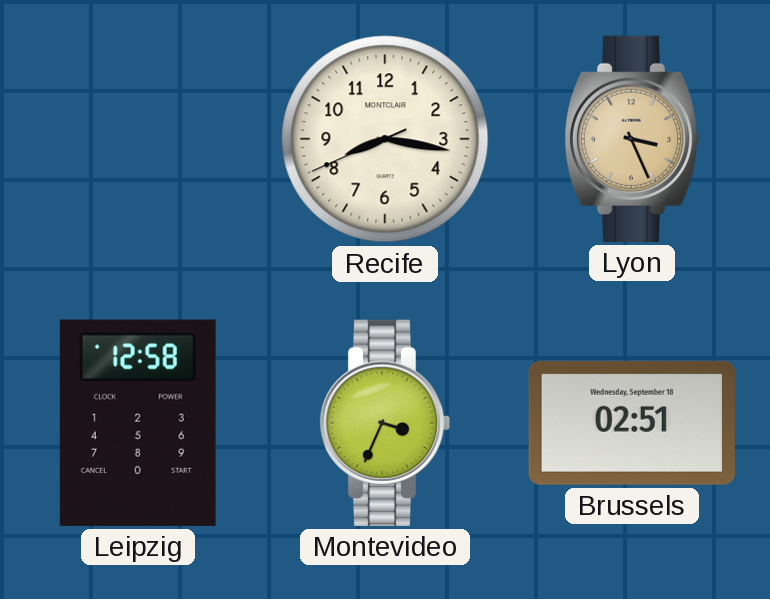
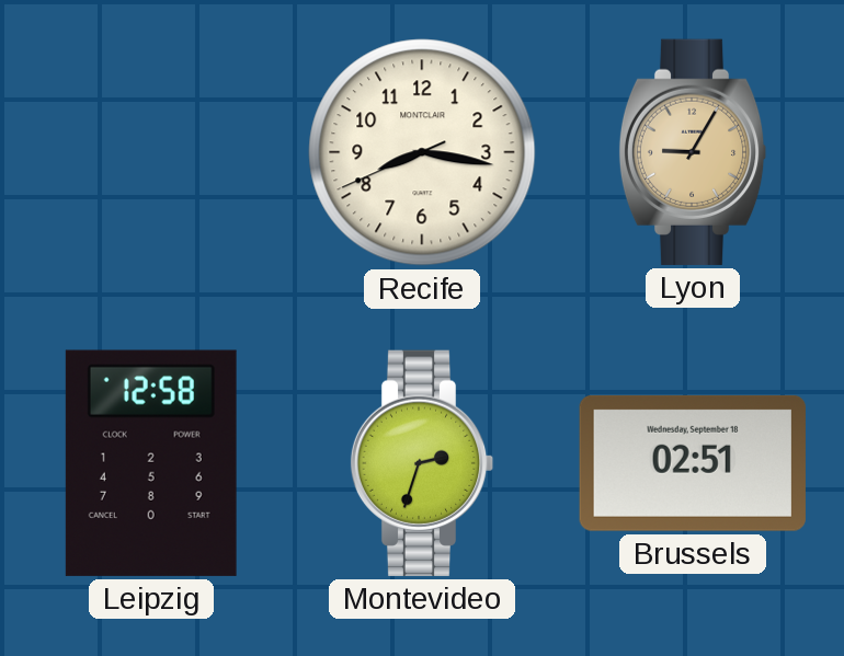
Lyon: 3:26 -> 9:05 (693, 152)
Montevideo: 3:34 -> 2:33 (422, 463)
